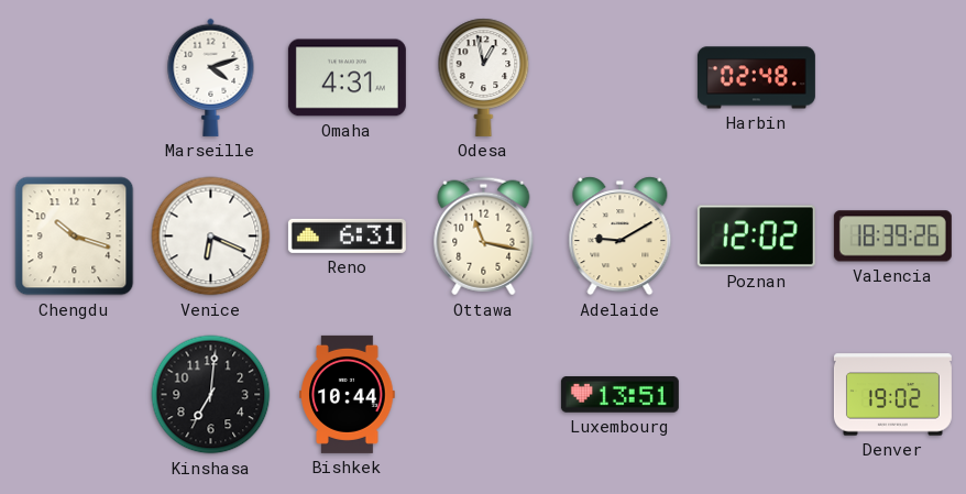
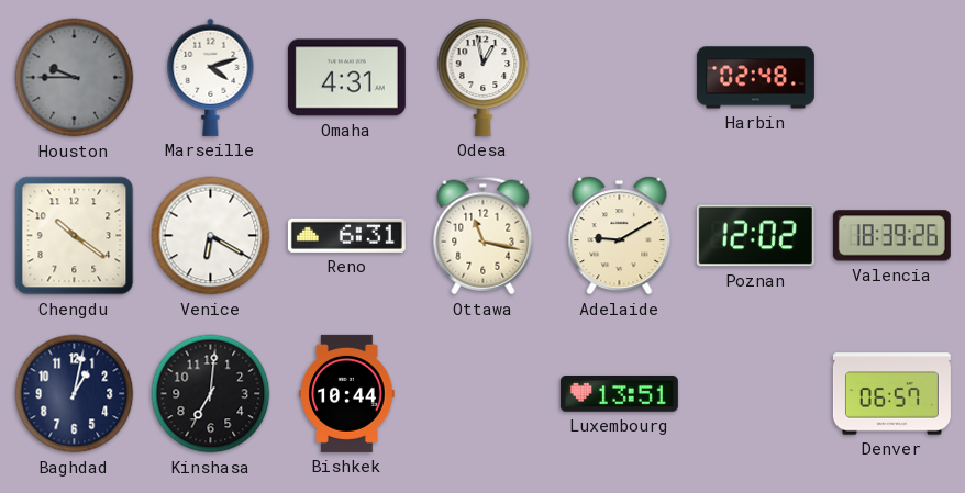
Houston: none -> 9:45 (75, 78)
Chengdu: 10:18 -> 10:21 (75, 236)
Venice: 6:19 -> 6:20 (211, 236)
Baghdad: none -> 1:02 (75, 394)
Denver: 19:02 -> 06:57 (891, 394)
